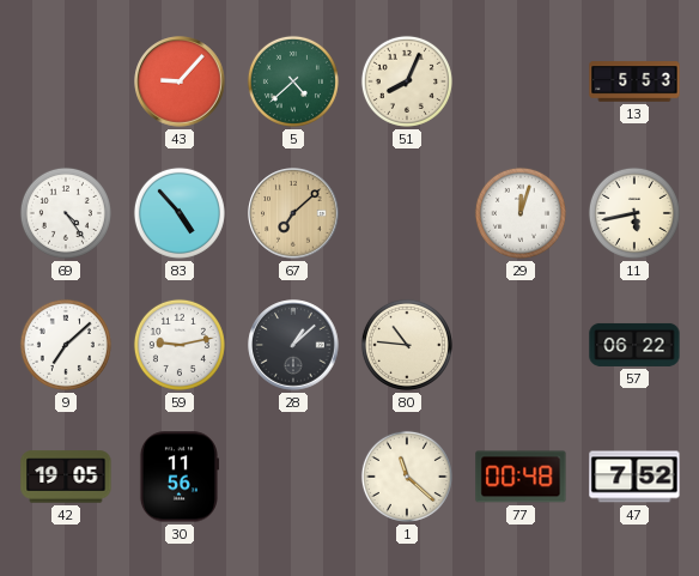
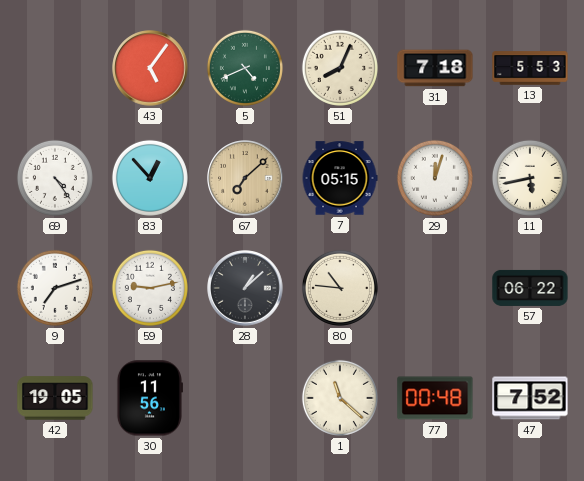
43: 9:07 -> 5:06 (150, 68)
5: 4:38 -> 4:41 (245, 68)
31: none -> 7:18 (435, 68)
83: 4:53 -> 12:53 (150, 178)
7: none -> 05:15 (340, 178)
9: 7:08 -> 7:12 (55, 288)
